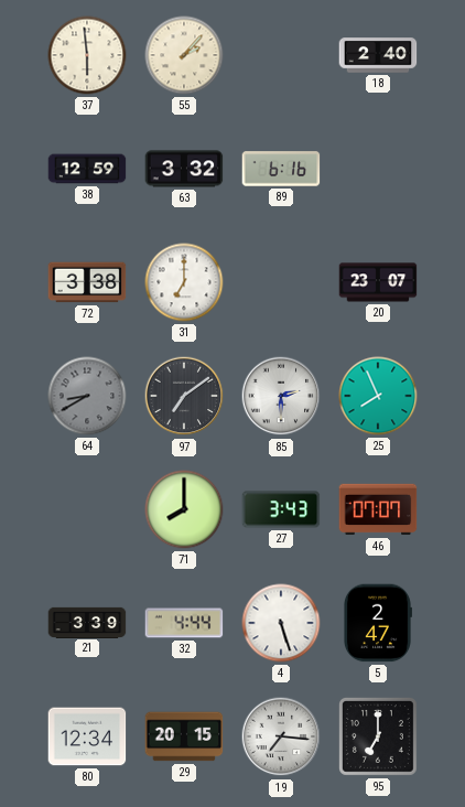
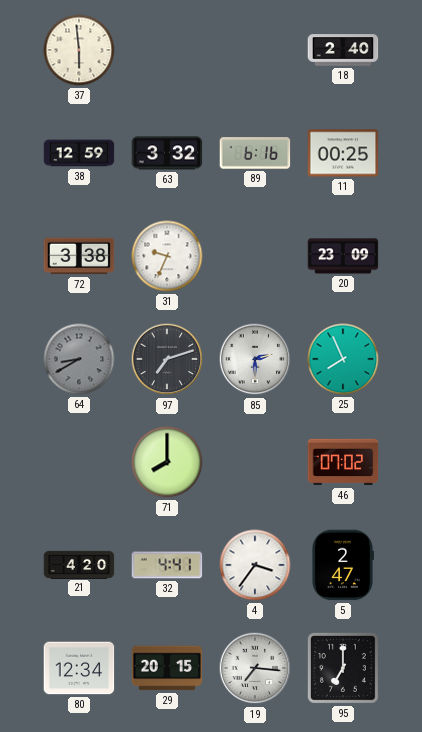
55: 2:07 -> none (184, 55)
11: none -> 00:25 (343, 153)
31: 7:00 -> 9:34 (167, 256)
20: 23:07 -> 23:09 (343, 256)
97: 7:09 -> 7:12 (167, 359)
27: 3:43 -> none (281, 509)
46: 07:07 -> 07:02 (343, 462)
21: 3:39 -> 4:20 (79, 564)
32: 4:44 -> 4:41 (167, 565)
4: 5:27 -> 3:36 (255, 565)
